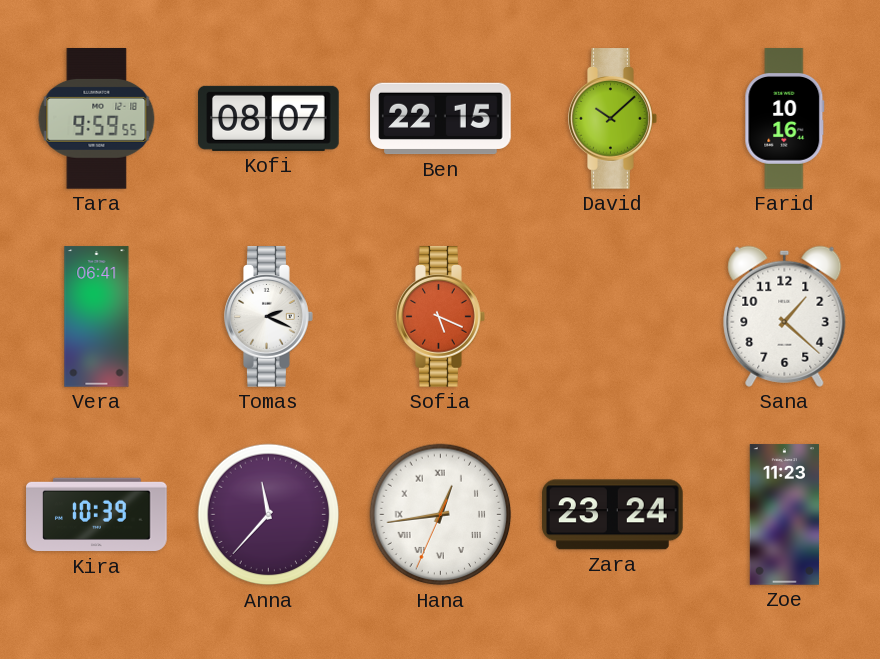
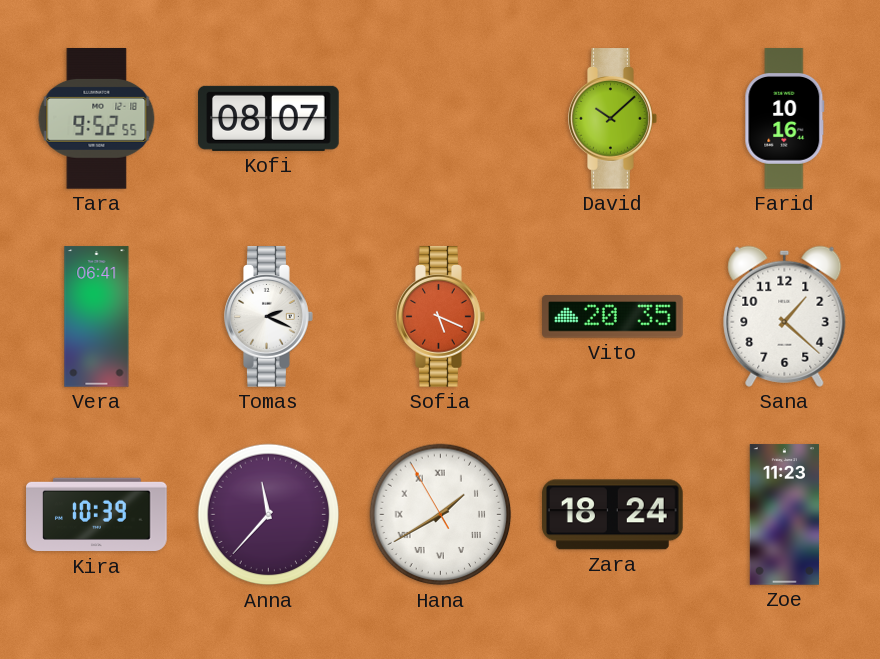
Tara: 9:59 -> 9:52 (97, 119)
Ben: 22:15 -> none (441, 119)
Vito: none -> 20:35 (613, 317)
Hana: 12:43 -> 1:39 (441, 515)
Zara: 23:24 -> 18:24 (613, 515)
